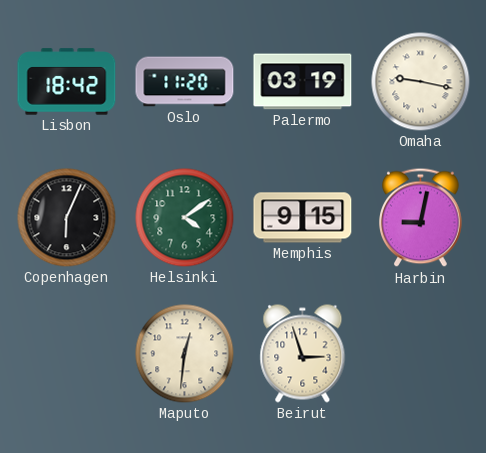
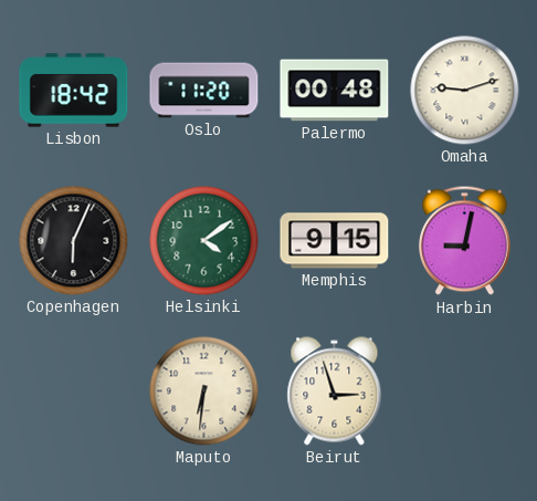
Palermo: 03:19 -> 00:48 (335, 91)
Omaha: 9:17 -> 9:12 (465, 91)
Maputo: 12:31 -> 6:31 (204, 392)
